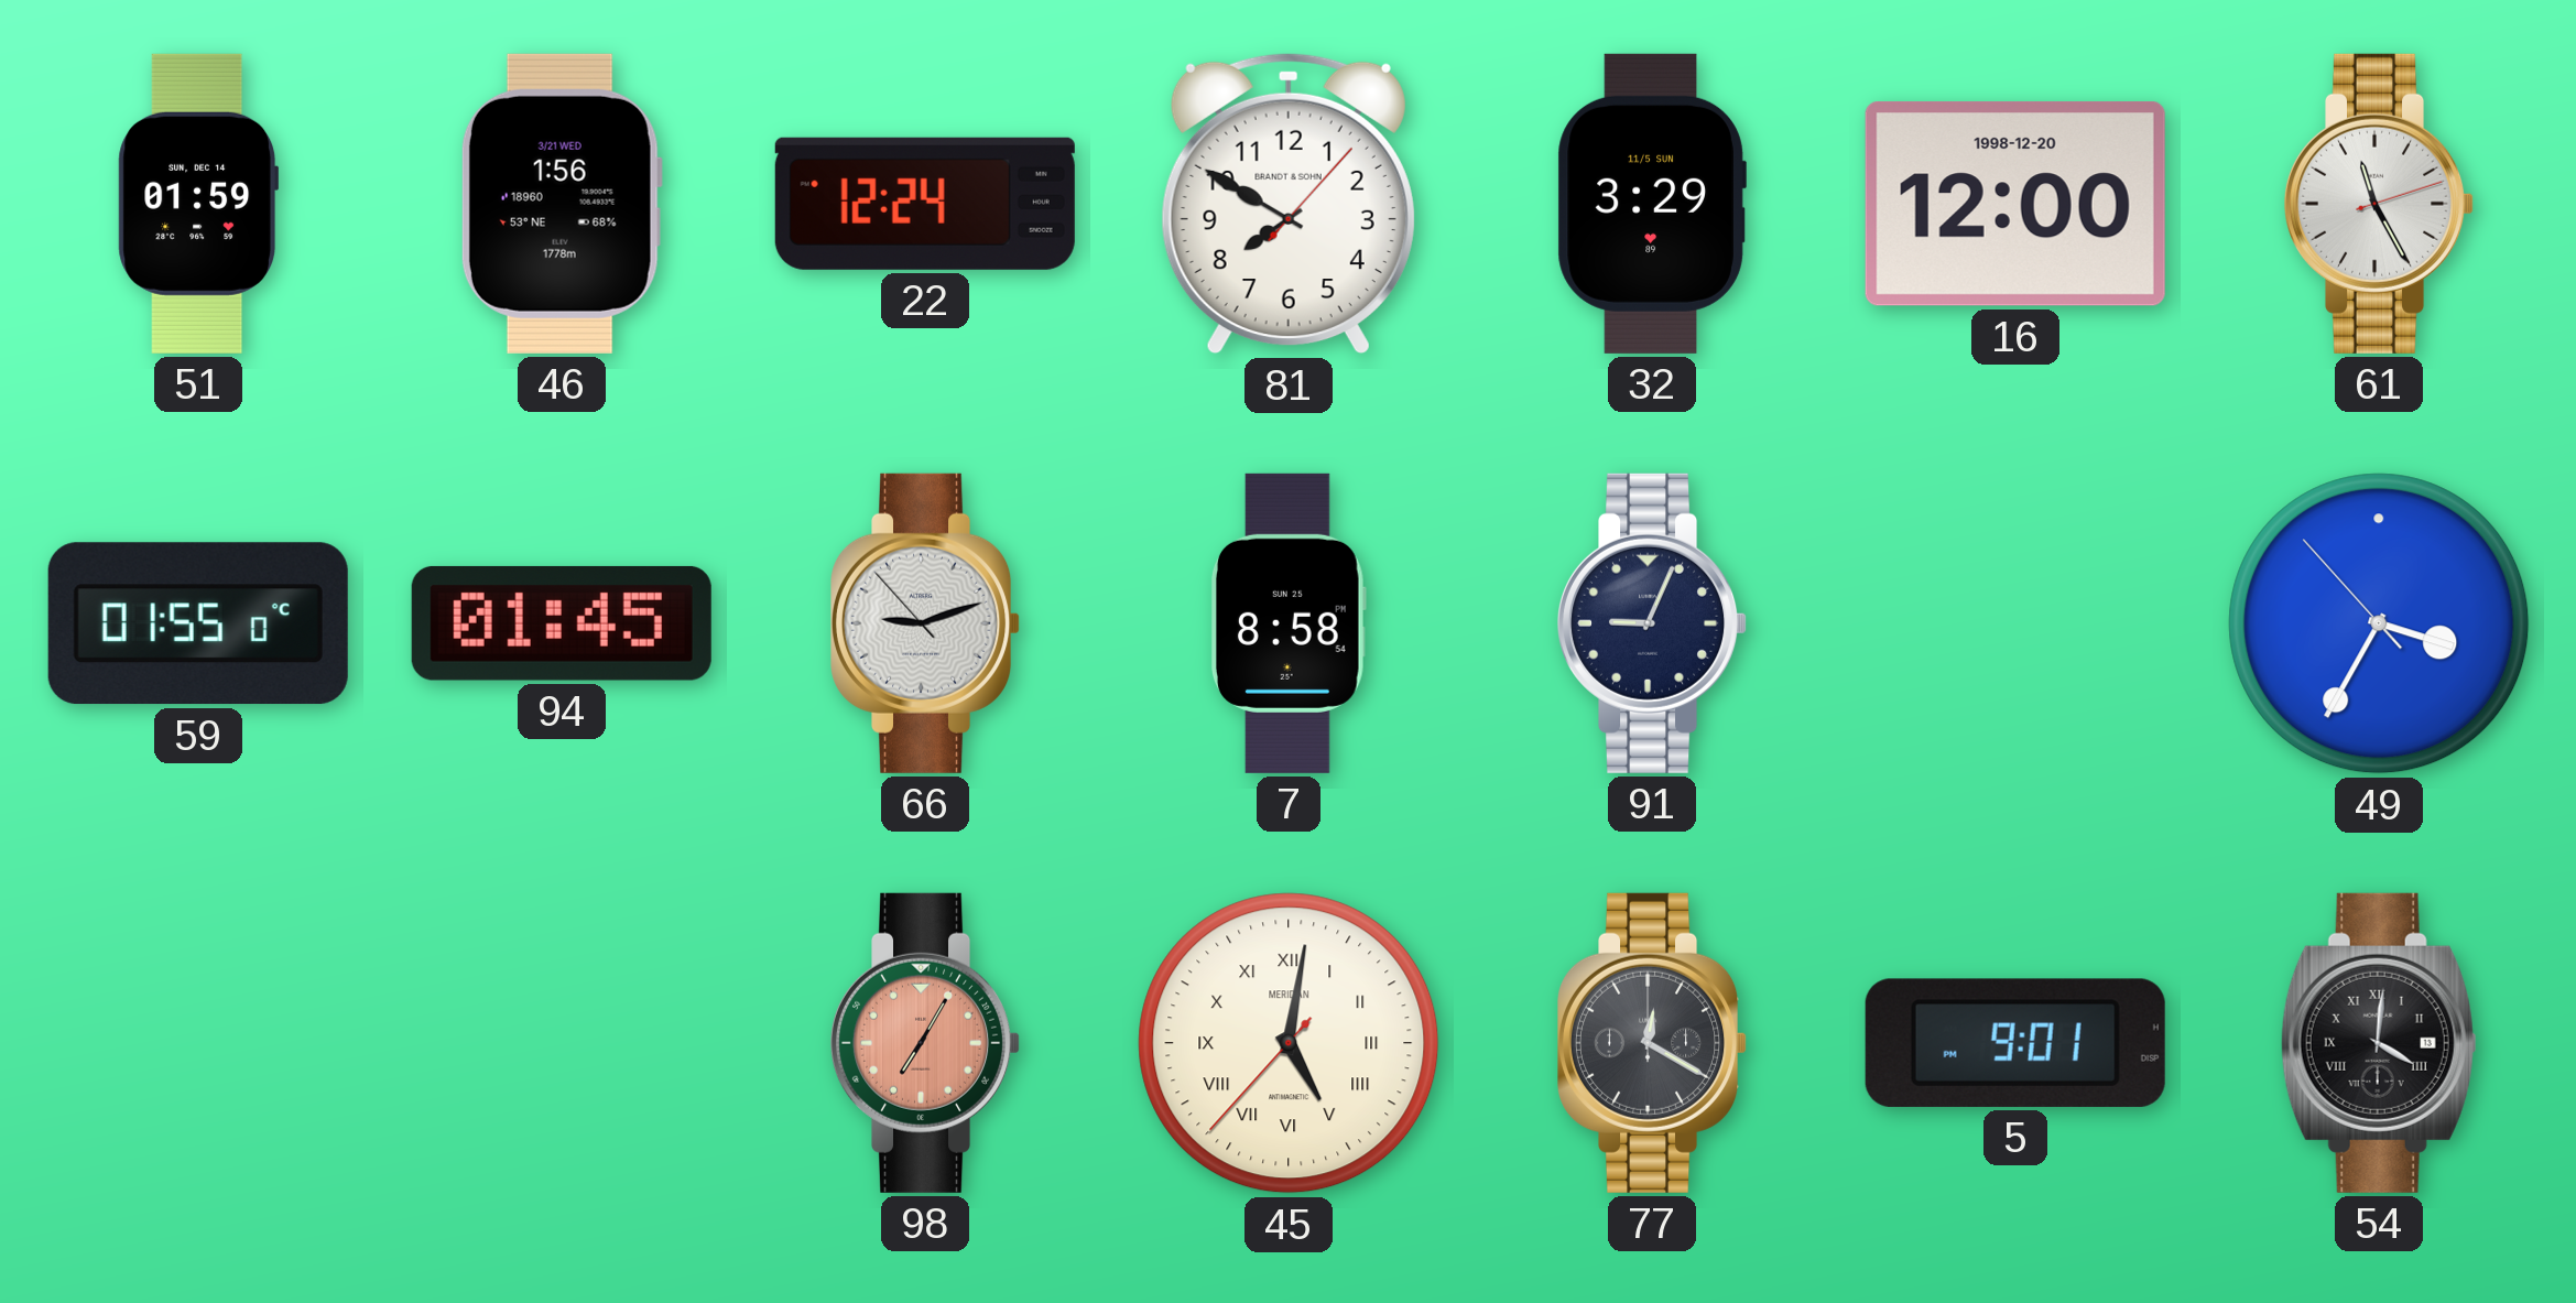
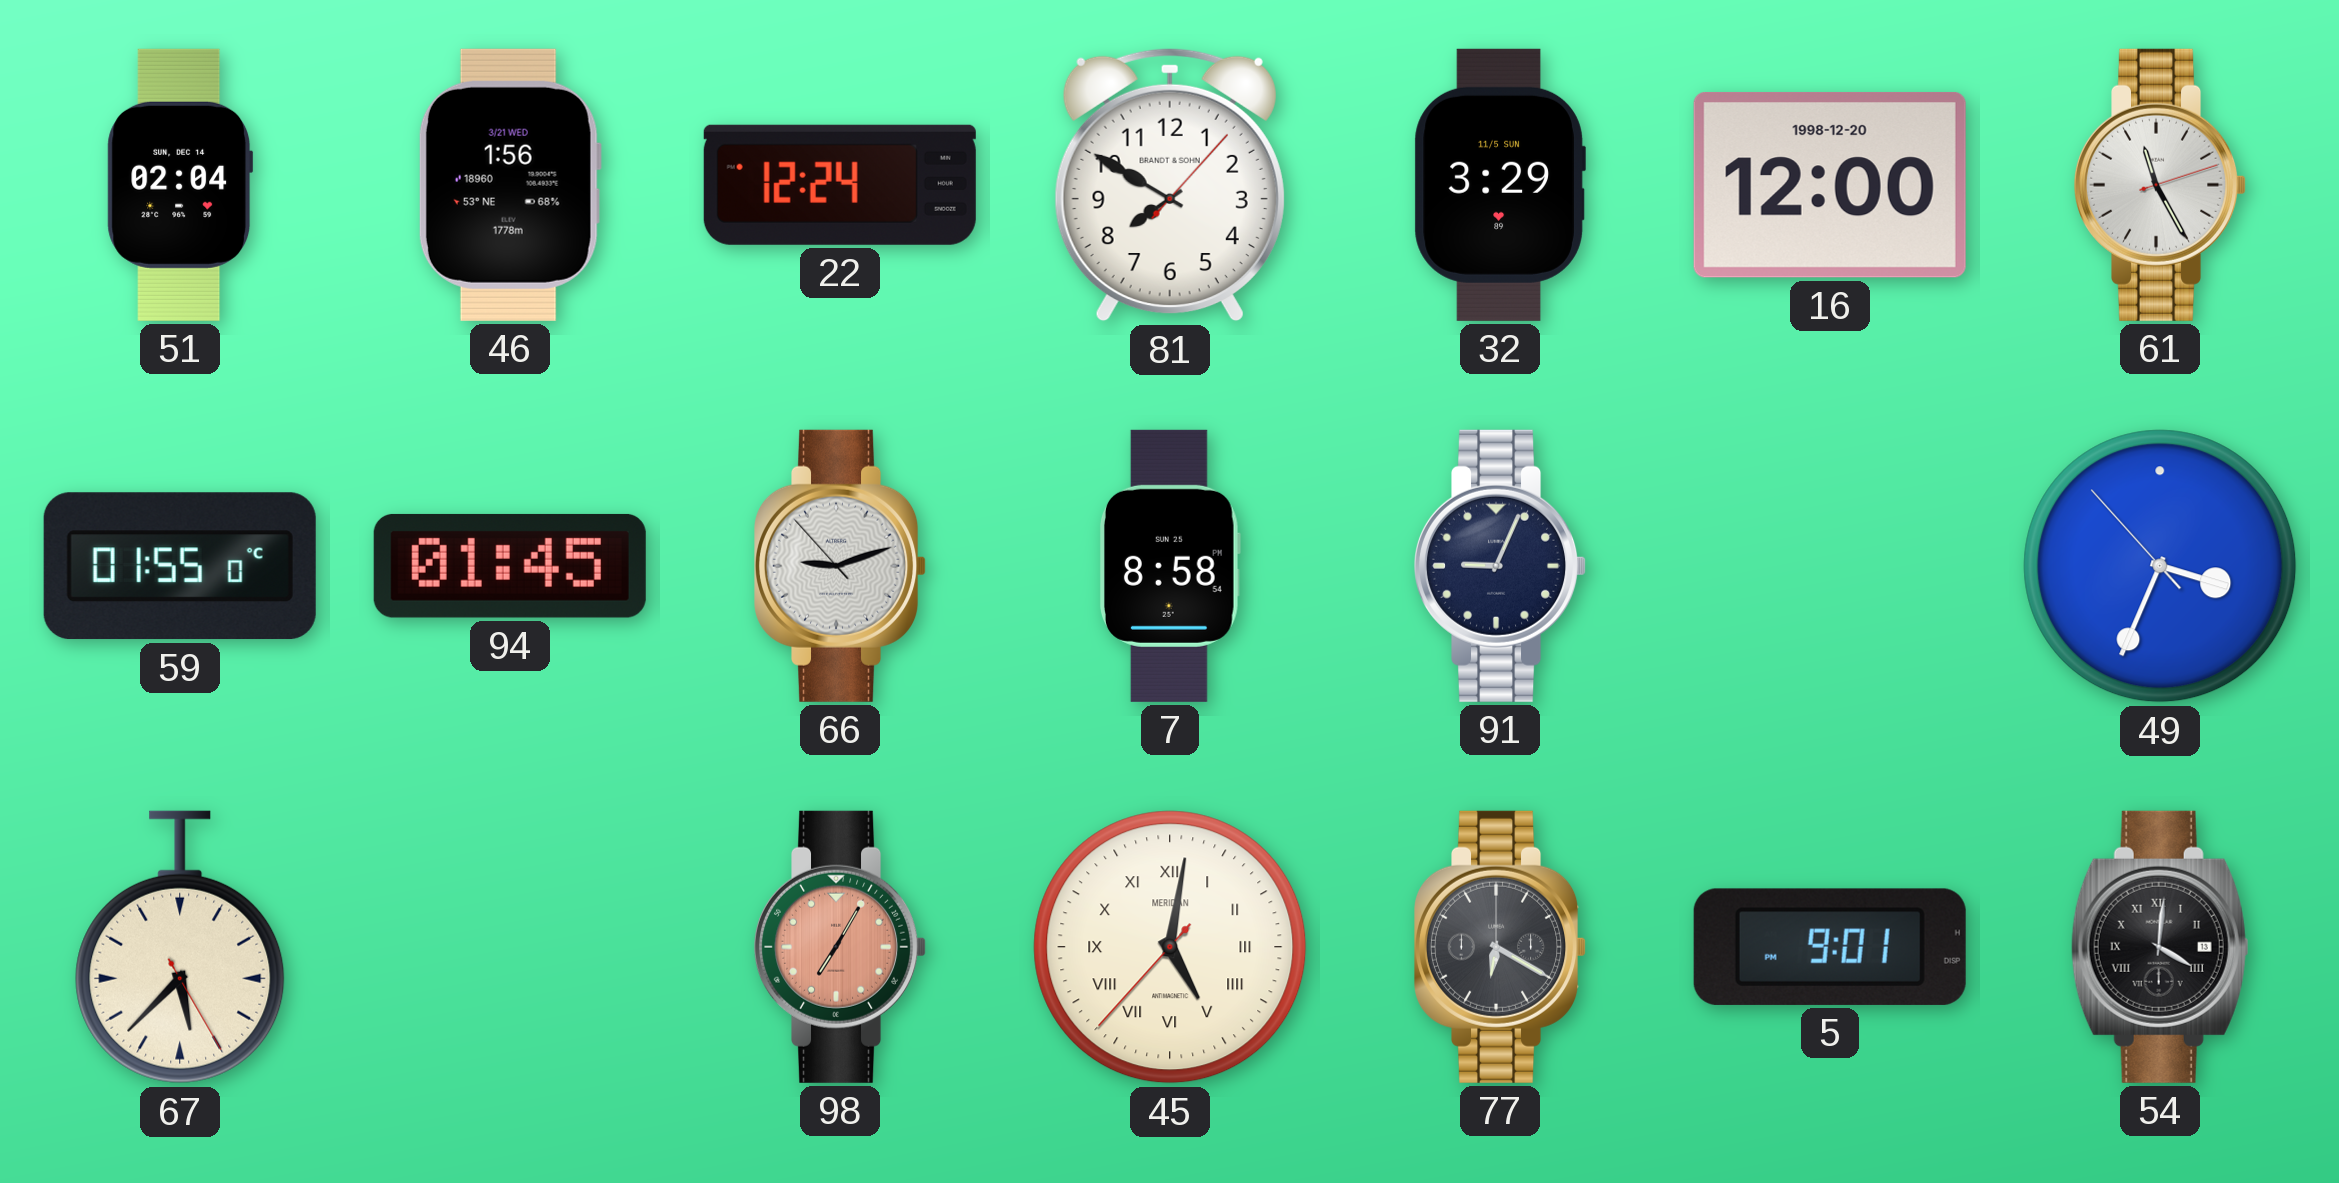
51: 01:59 -> 02:04 (180, 185)
49: 3:34 -> 3:33 (2160, 566)
67: none -> 5:37 (180, 947)
77: 12:20 -> 6:20 (1501, 947)
